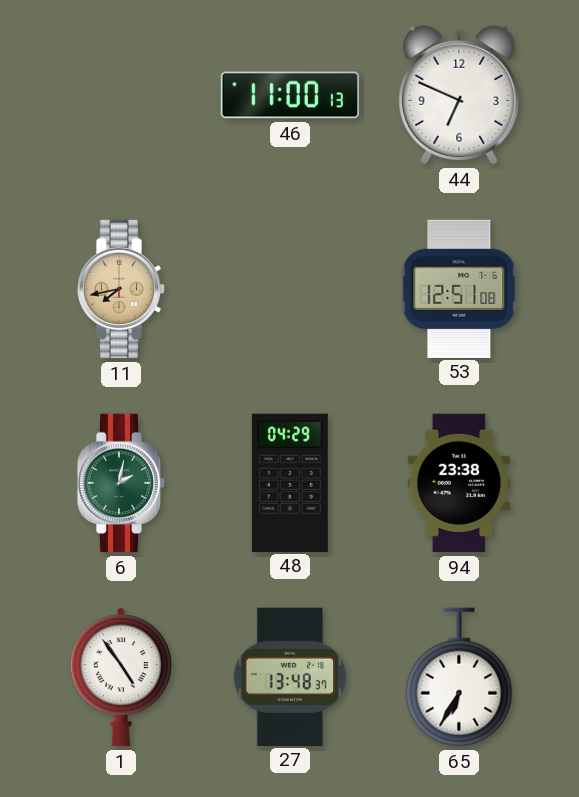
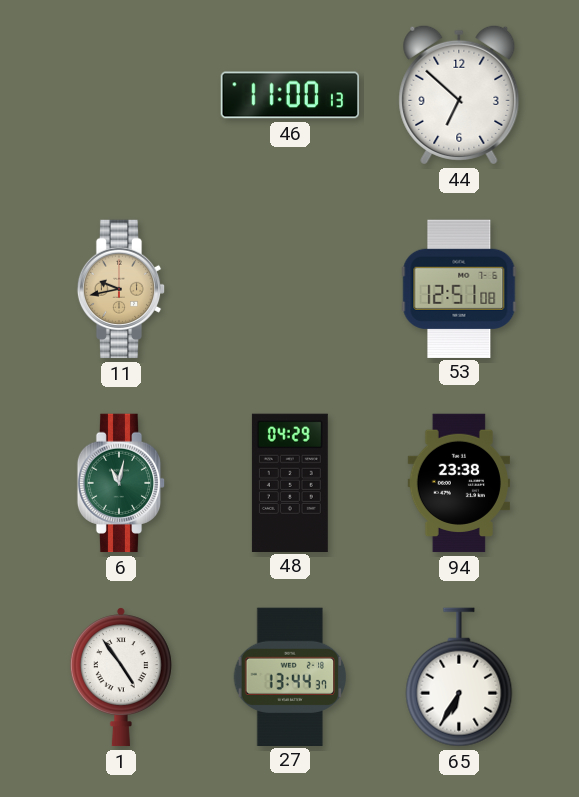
44: 6:49 -> 6:52 (459, 95)
11: 7:43 -> 9:43 (121, 289)
6: 2:02 -> 11:02 (121, 483)
27: 13:48 -> 13:44 (290, 676)
